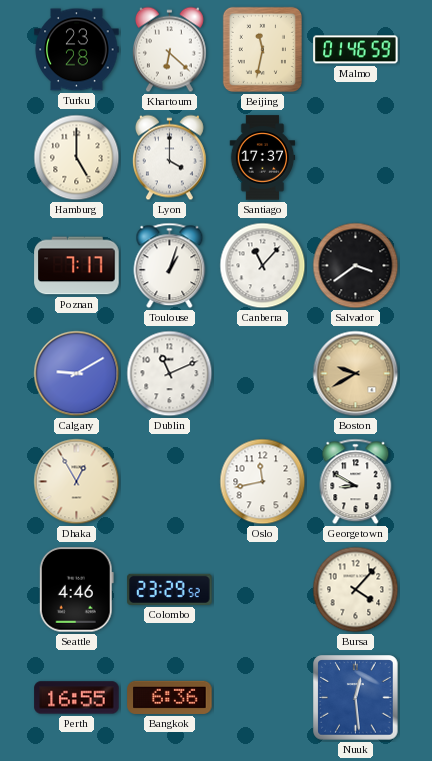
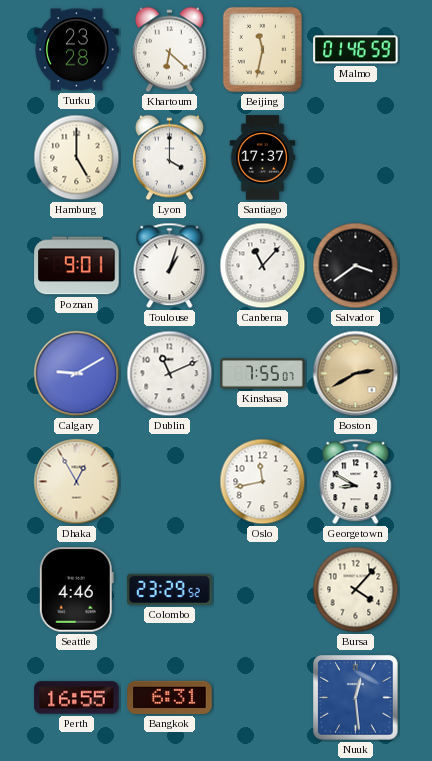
Poznan: 7:17 -> 9:01 (77, 266)
Kinshasa: none -> 7:55 (263, 374)
Boston: 9:40 -> 2:40 (356, 374)
Bangkok: 6:36 -> 6:31 (170, 697)
